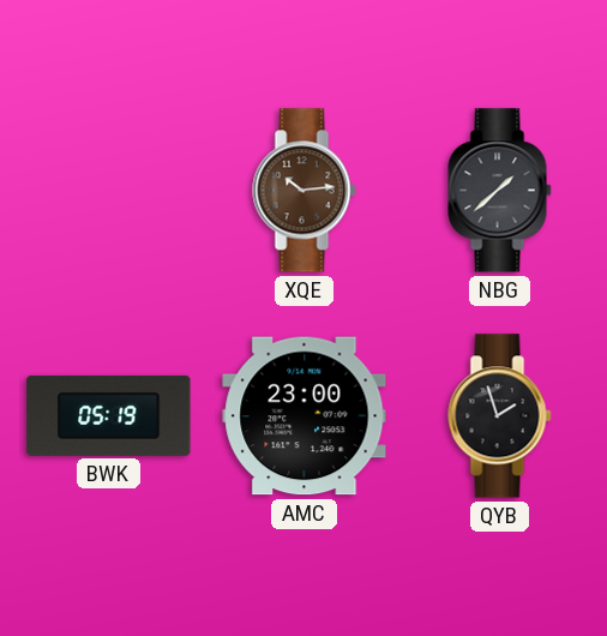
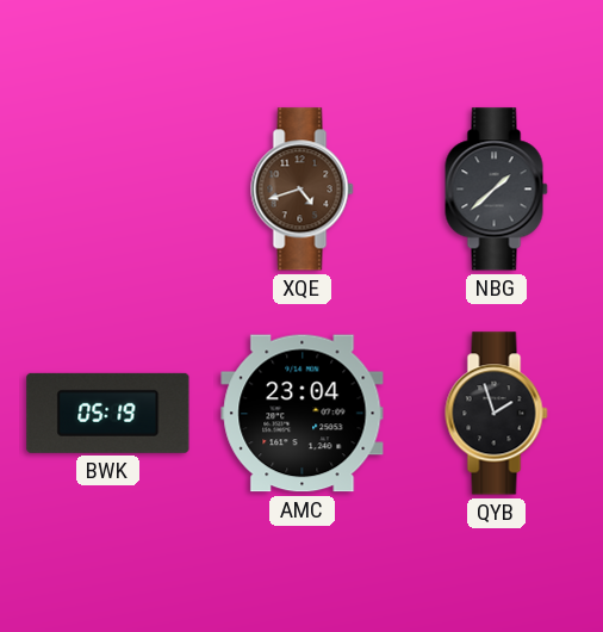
XQE: 10:14 -> 4:42 (303, 190)
AMC: 23:00 -> 23:04 (303, 414)
